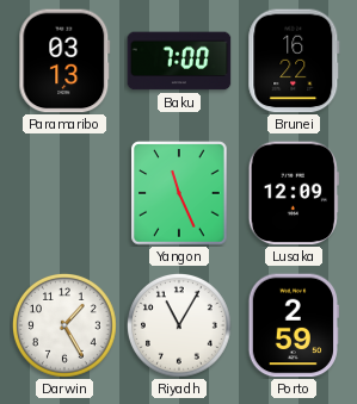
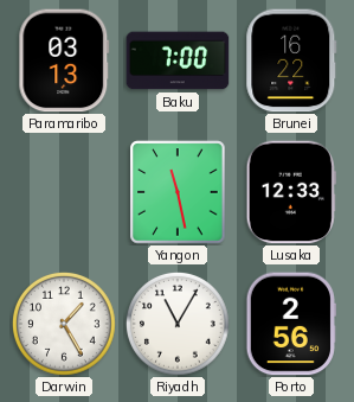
Yangon: 11:26 -> 11:28 (178, 192)
Lusaka: 12:09 -> 12:33 (291, 192)
Porto: 2:59 -> 2:56 (291, 324)
